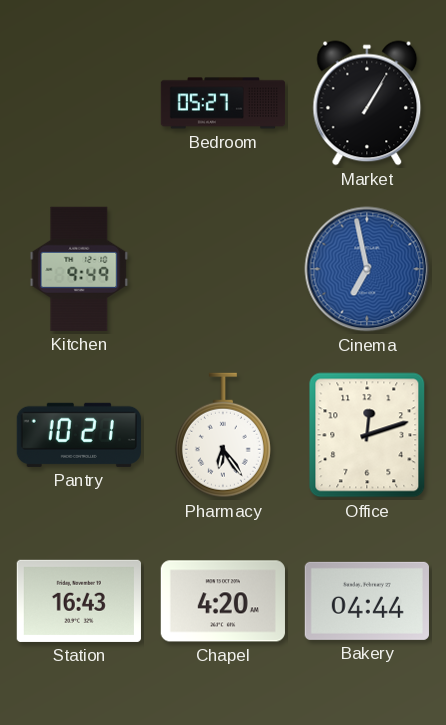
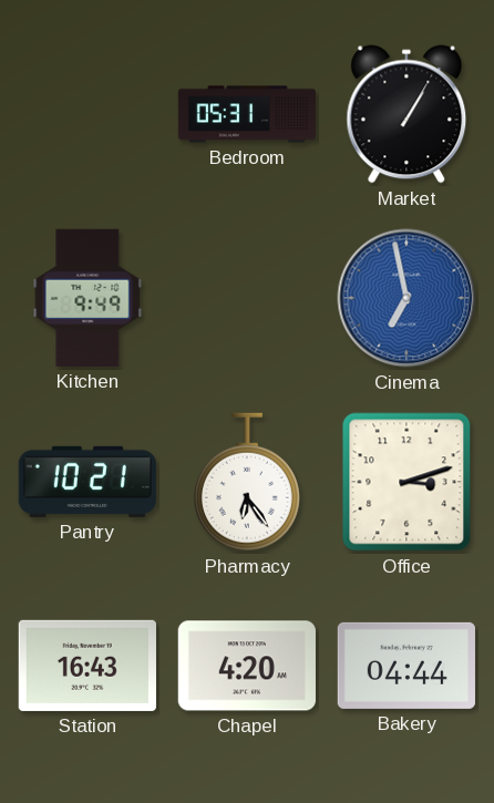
Bedroom: 05:27 -> 05:31 (247, 114)
Office: 12:12 -> 3:12 (406, 482)
